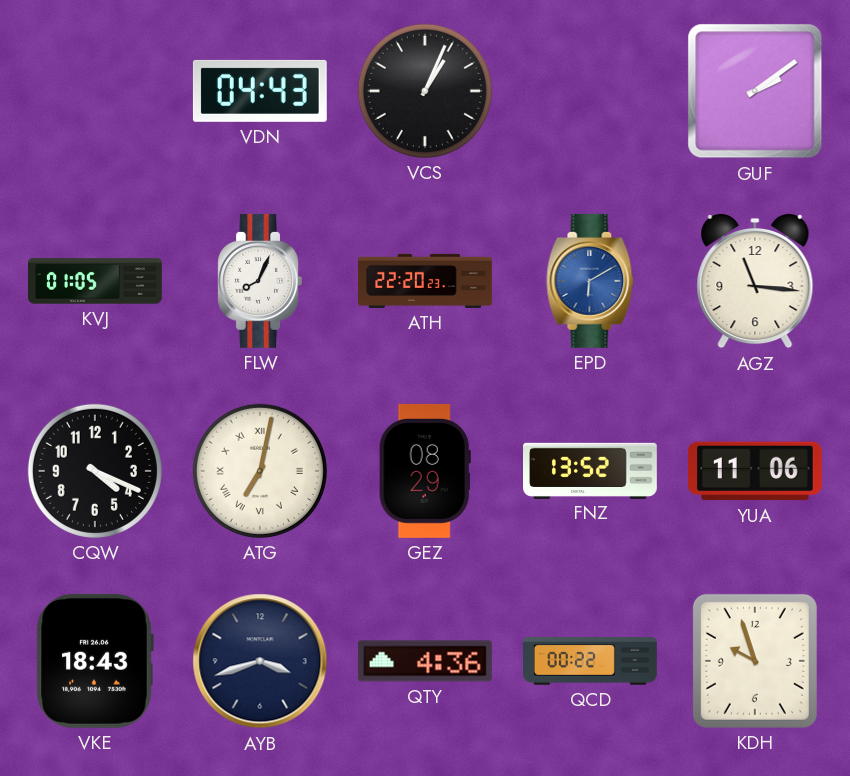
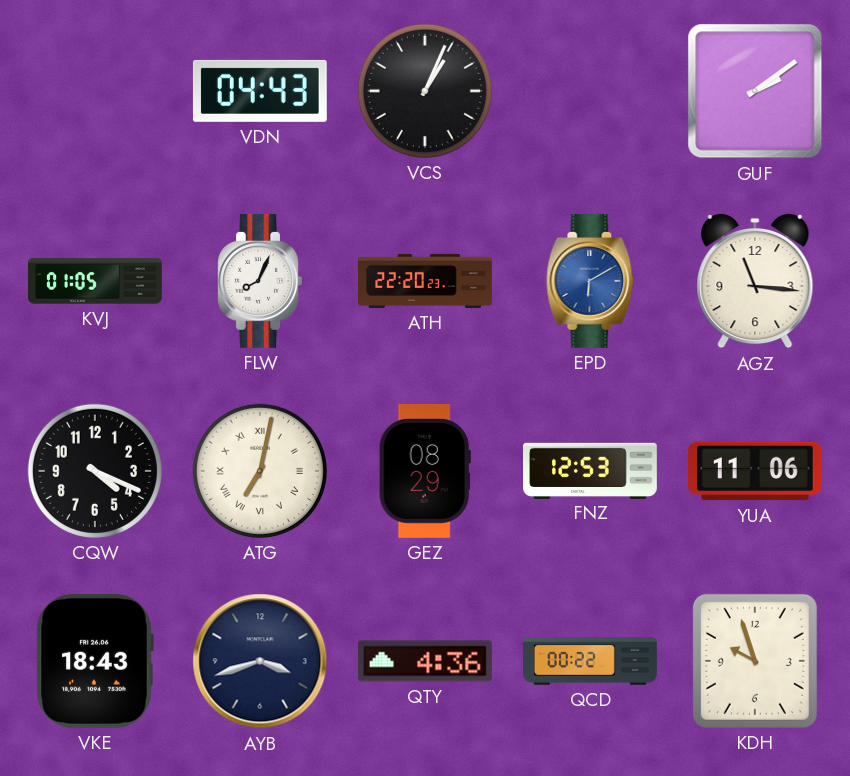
FNZ: 13:52 -> 12:53 (591, 470)
